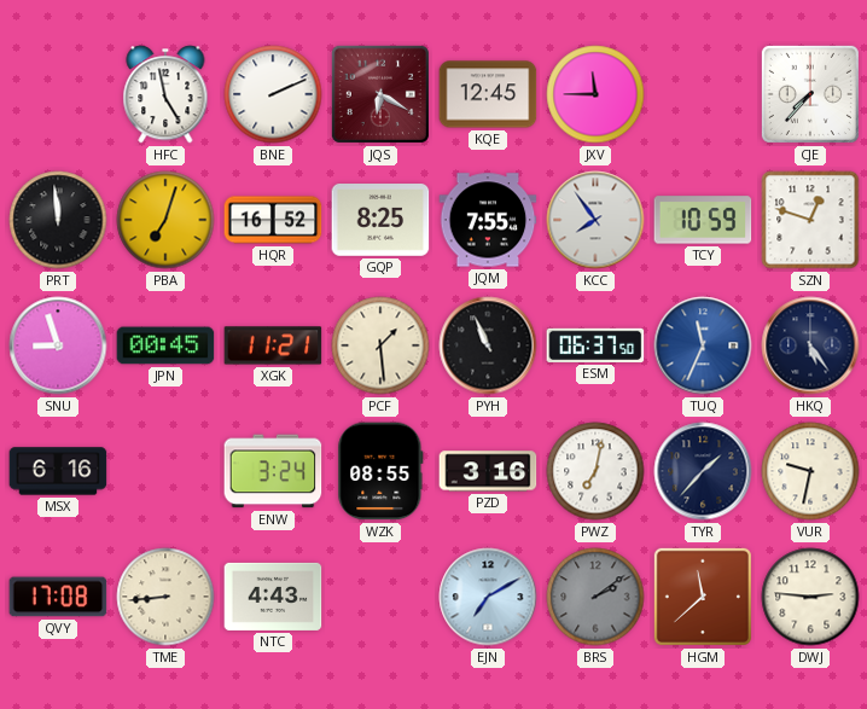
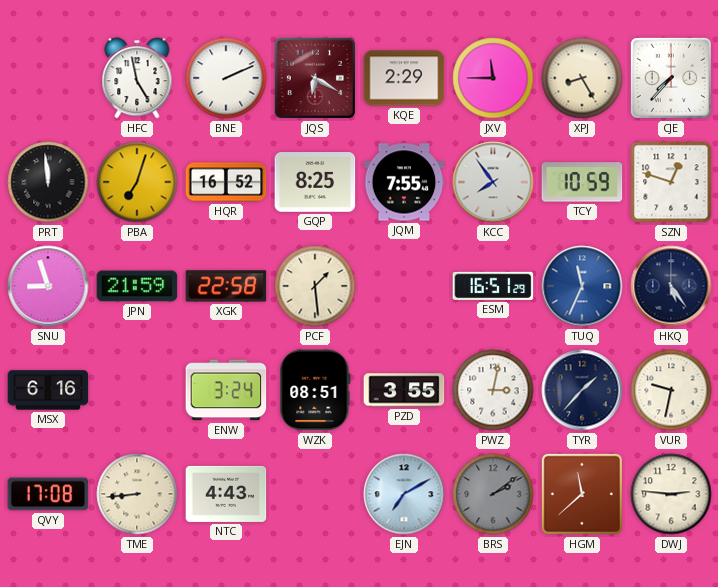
KQE: 12:45 -> 2:29 (404, 78)
XPJ: none -> 8:25 (582, 78)
JPN: 00:45 -> 21:59 (137, 286)
XGK: 11:21 -> 22:58 (226, 286)
PYH: 10:56 -> none (488, 345)
ESM: 06:37 -> 16:51 (493, 286)
WZK: 08:55 -> 08:51 (315, 390)
PZD: 3:16 -> 3:55 (404, 390)
PWZ: 7:02 -> 3:02 (493, 390)
